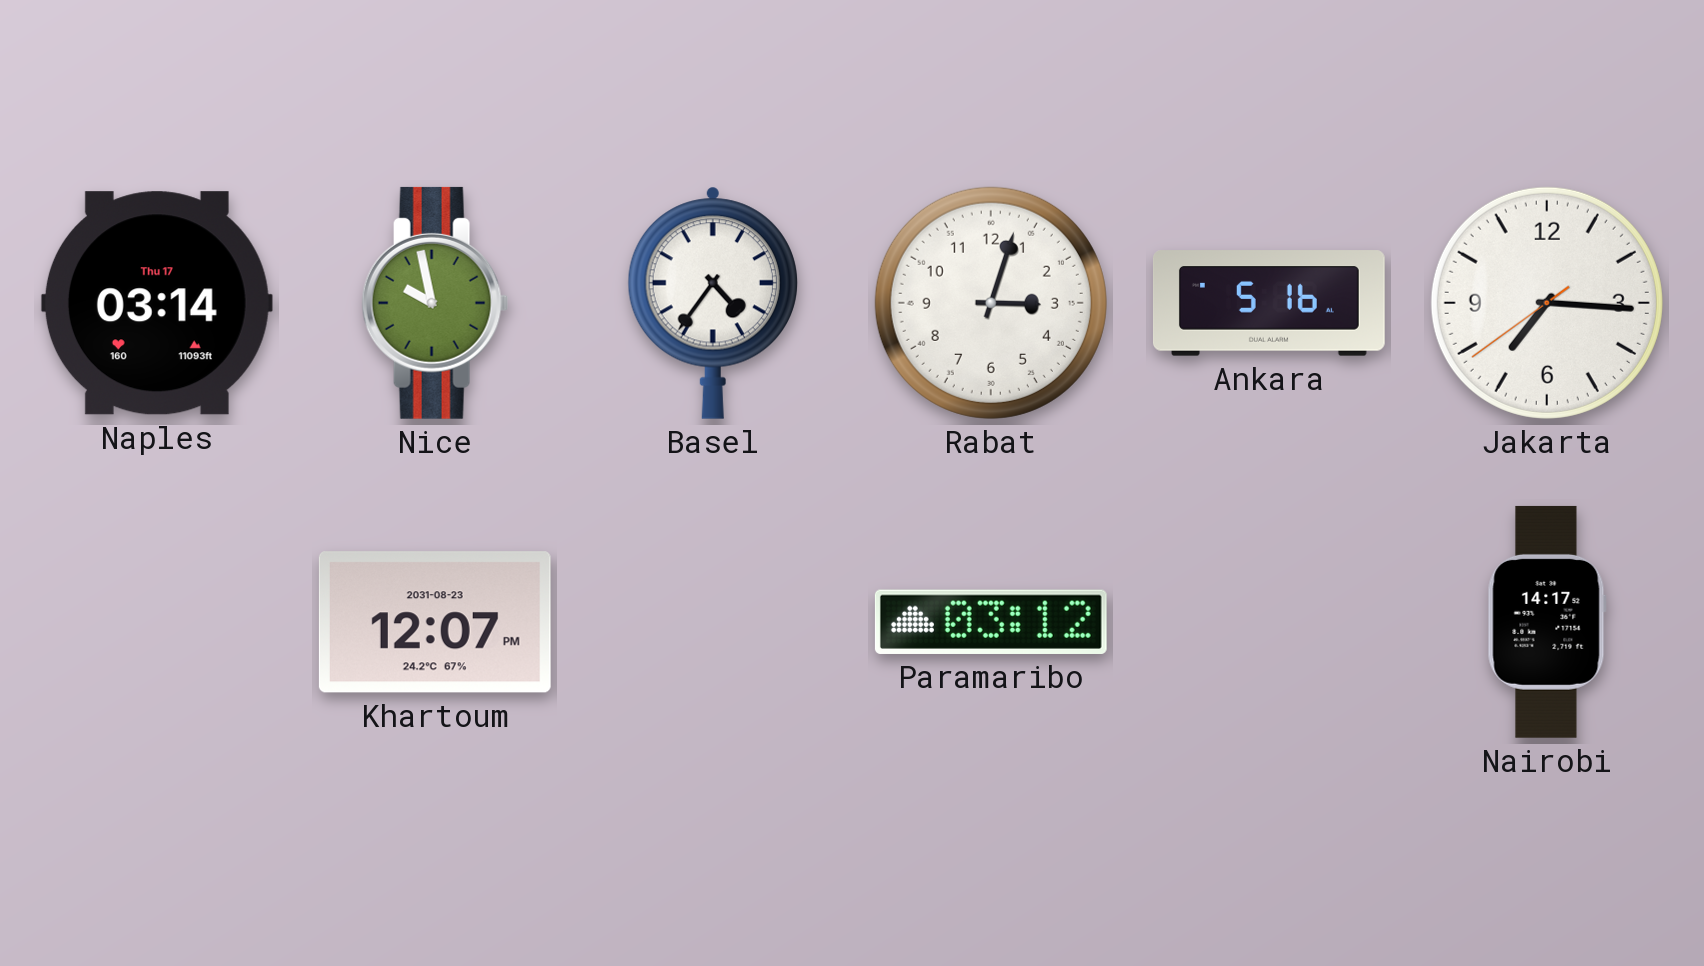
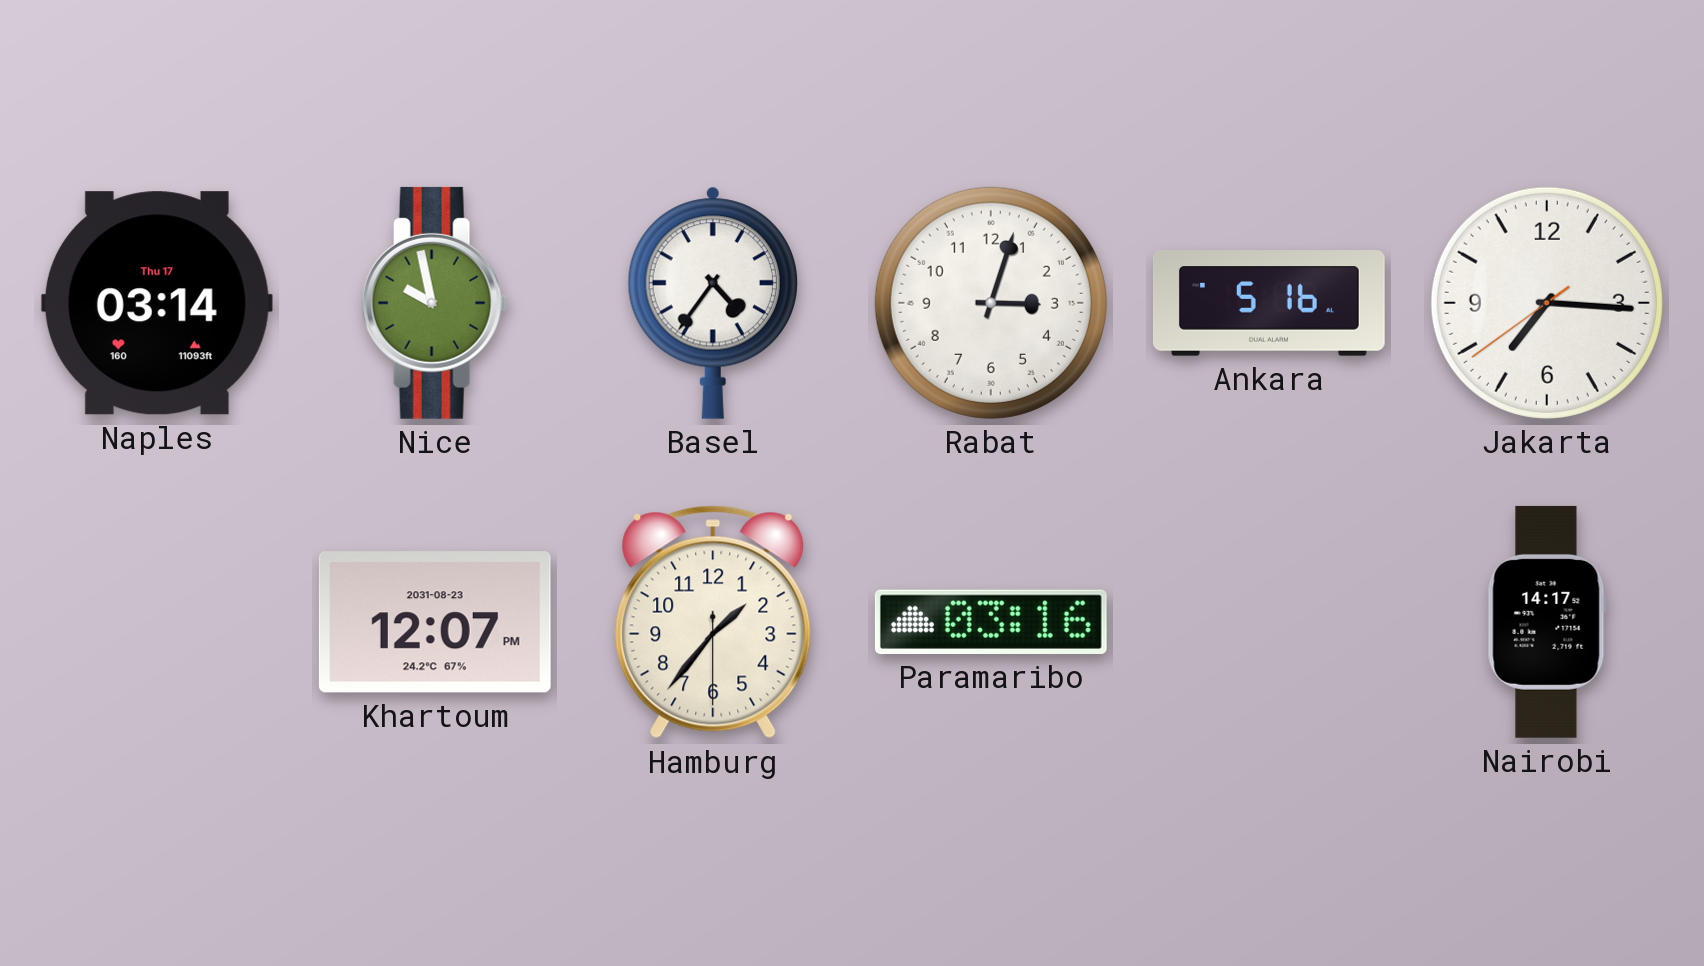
Hamburg: none -> 1:36 (713, 622)
Paramaribo: 03:12 -> 03:16 (991, 622)
